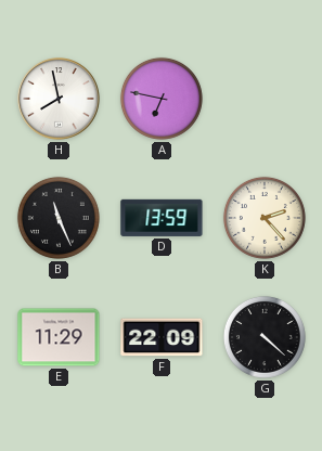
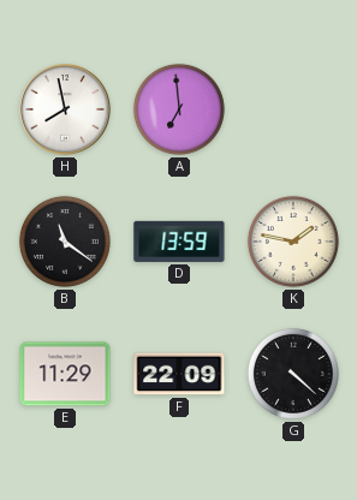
A: 6:47 -> 6:59 (179, 109)
B: 11:26 -> 11:21 (65, 242)
K: 2:23 -> 1:47 (293, 242)
